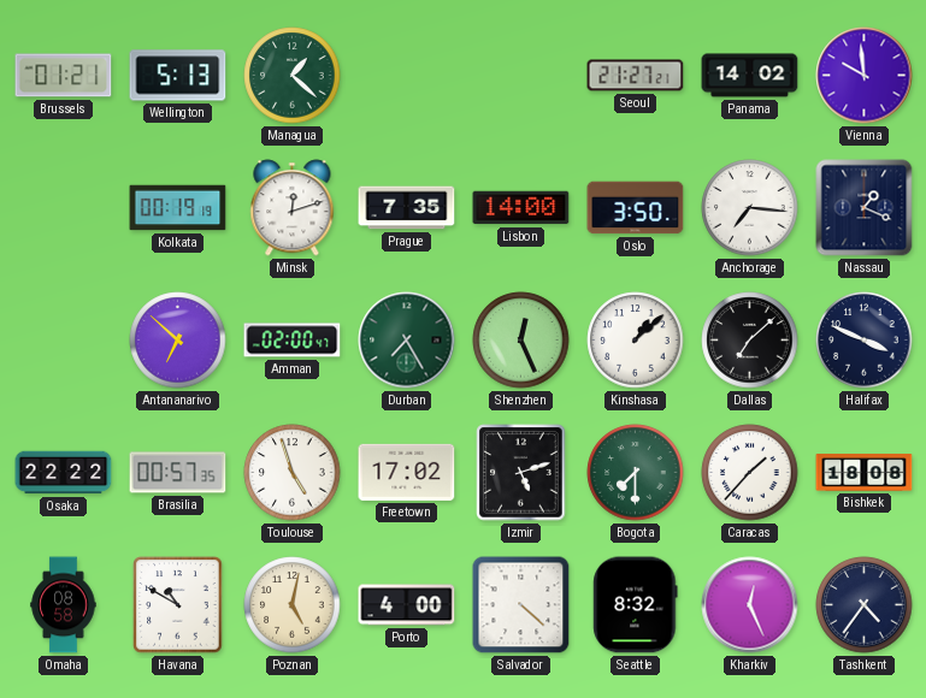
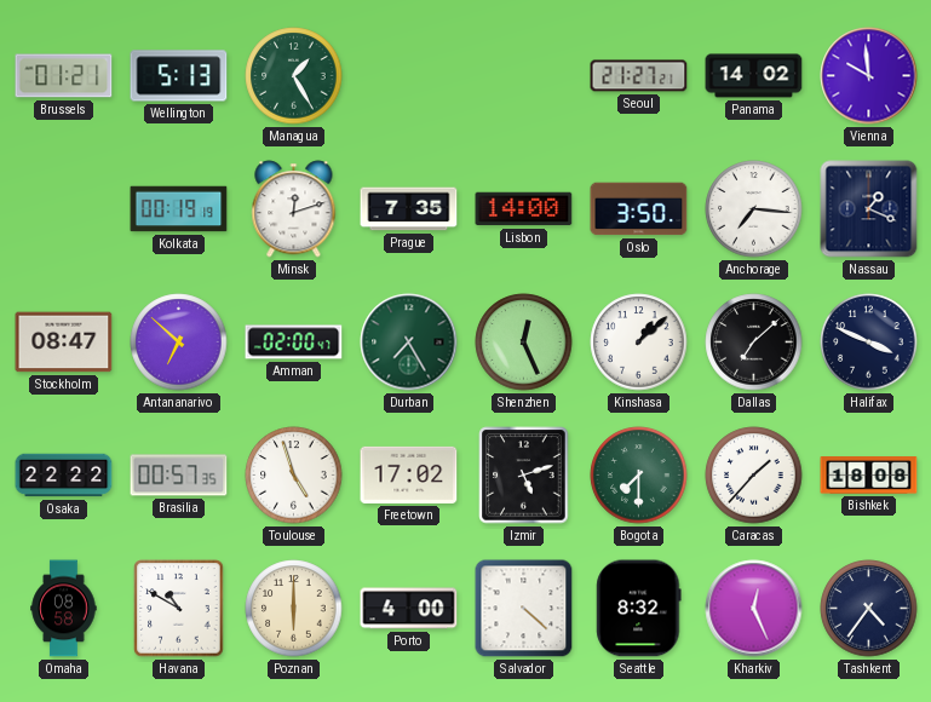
Managua: 1:22 -> 1:25 (294, 76)
Stockholm: none -> 08:47 (64, 343)
Poznan: 5:02 -> 6:00 (294, 609)
